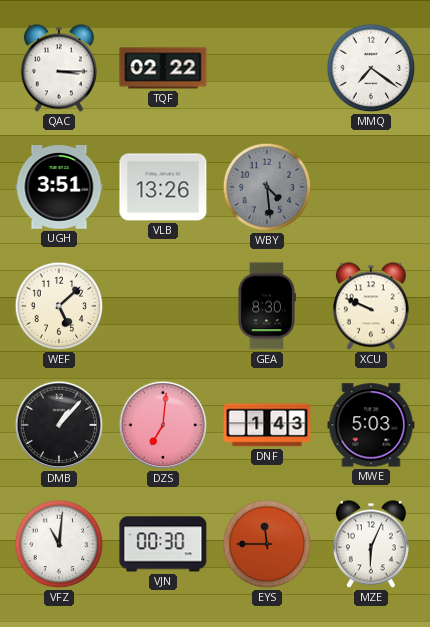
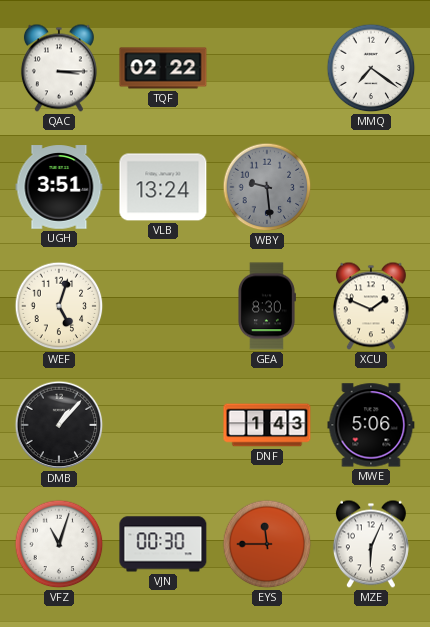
VLB: 13:26 -> 13:24 (163, 187)
WBY: 4:29 -> 9:29 (267, 187)
WEF: 5:08 -> 5:03 (59, 306)
XCU: 9:49 -> 1:49 (371, 306)
DZS: 7:01 -> none (163, 425)
MWE: 5:03 -> 5:06 (371, 425)
VFZ: 11:01 -> 11:03 (59, 544)
